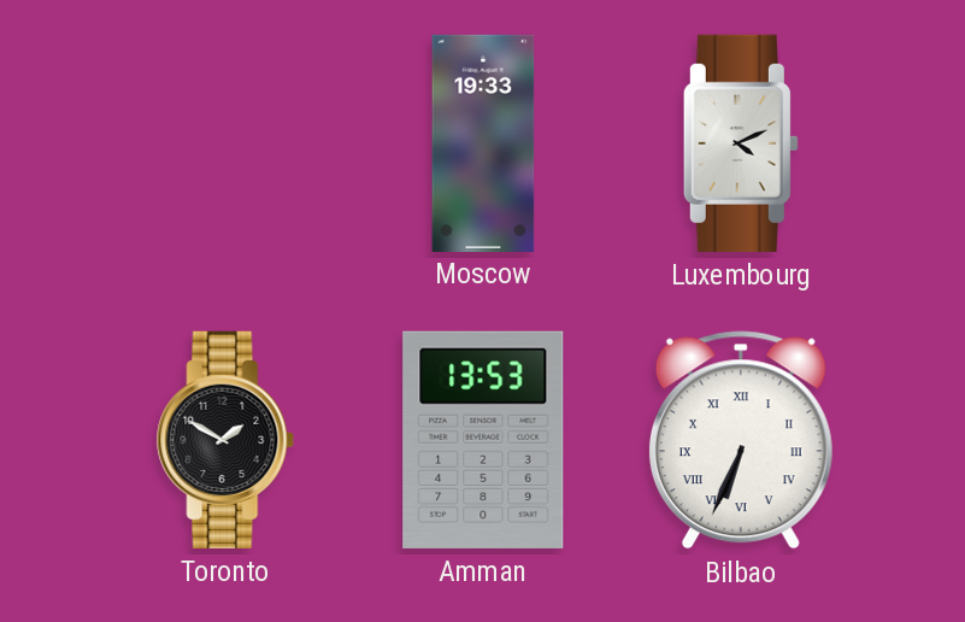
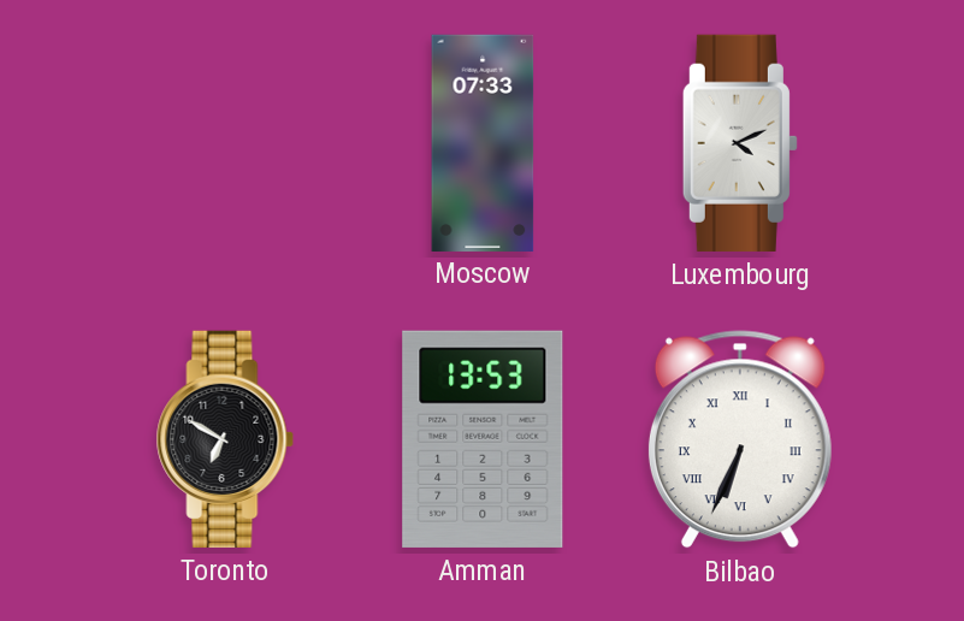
Moscow: 19:33 -> 07:33 (483, 142)
Toronto: 1:50 -> 6:50 (225, 439)
